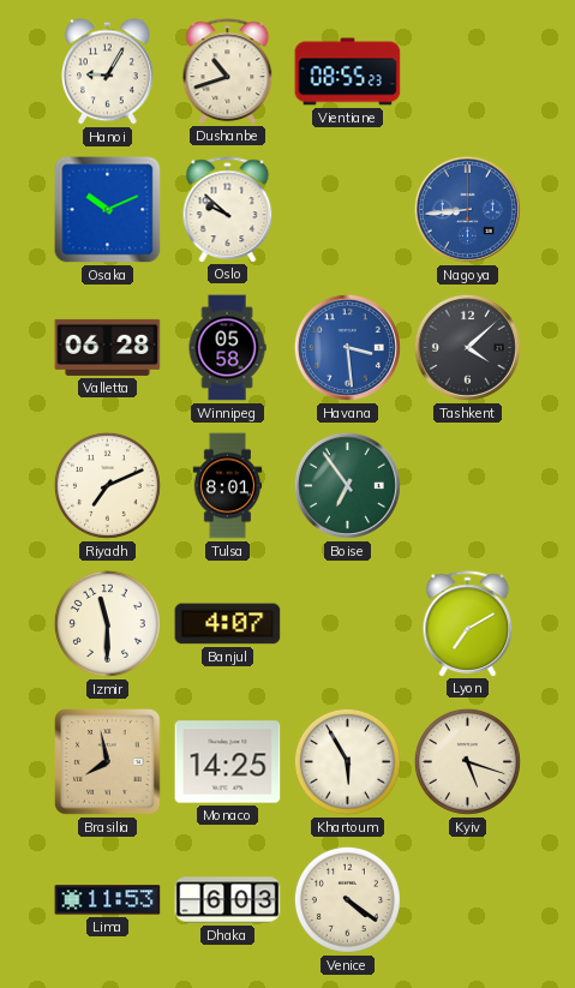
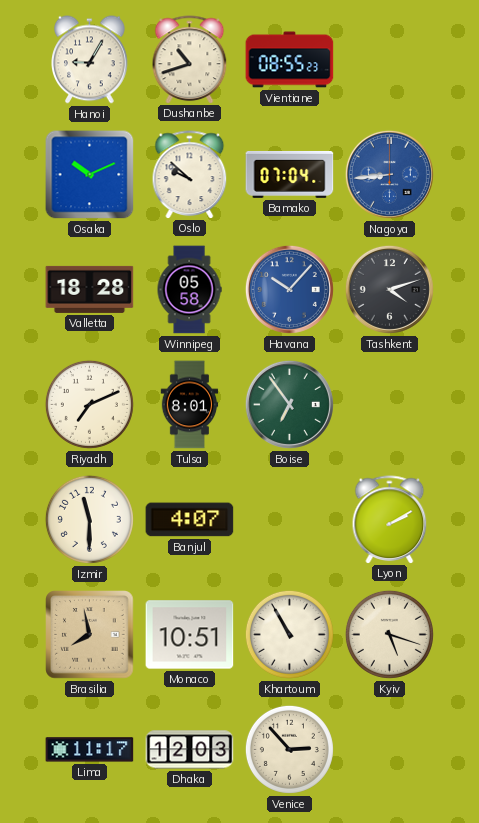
Bamako: none -> 07:04 (290, 174)
Valletta: 06:28 -> 18:28 (90, 289)
Havana: 3:29 -> 10:07 (289, 289)
Tashkent: 4:08 -> 4:12 (389, 289)
Lyon: 7:10 -> 2:10 (390, 519)
Monaco: 14:25 -> 10:51 (190, 635)
Khartoum: 5:55 -> 10:55 (289, 634)
Lima: 11:53 -> 11:17 (90, 750)
Dhaka: 6:03 -> 12:03 (190, 750)
Venice: 4:21 -> 2:53 (289, 749)
